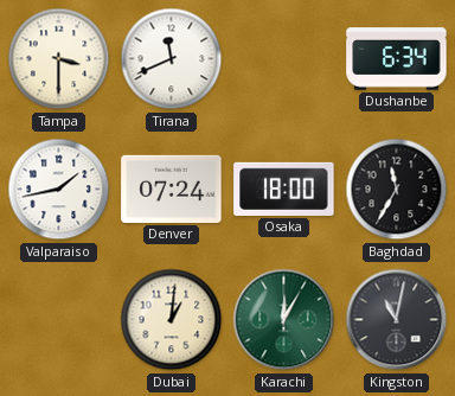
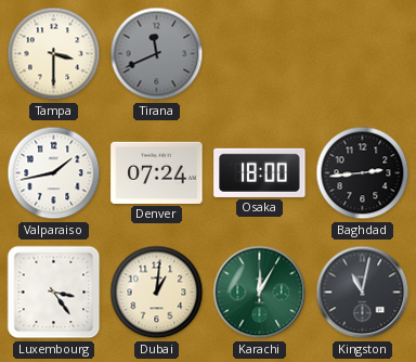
Tirana dial: white -> grey (157, 54)
Dushanbe: 6:34 -> none (397, 59)
Baghdad: 11:35 -> 2:44 (363, 173)
Luxembourg: none -> 3:24 (54, 293)
